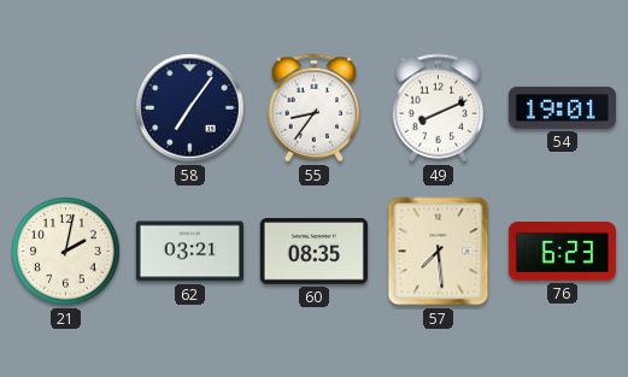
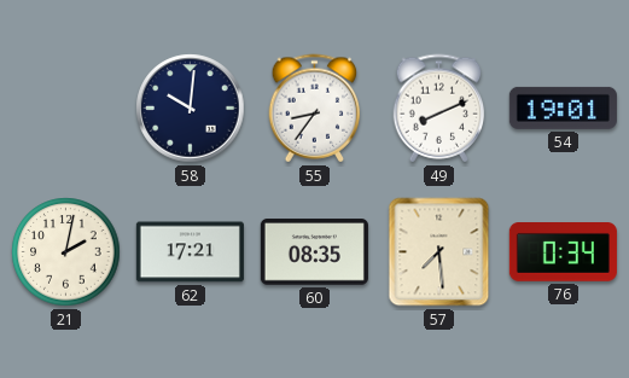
58: 7:06 -> 10:01 (191, 109)
62: 03:21 -> 17:21 (190, 252)
76: 6:23 -> 0:34 (563, 252)
